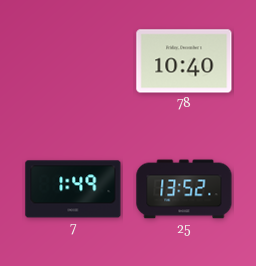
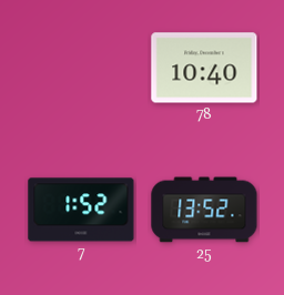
7: 1:49 -> 1:52 (81, 210)
